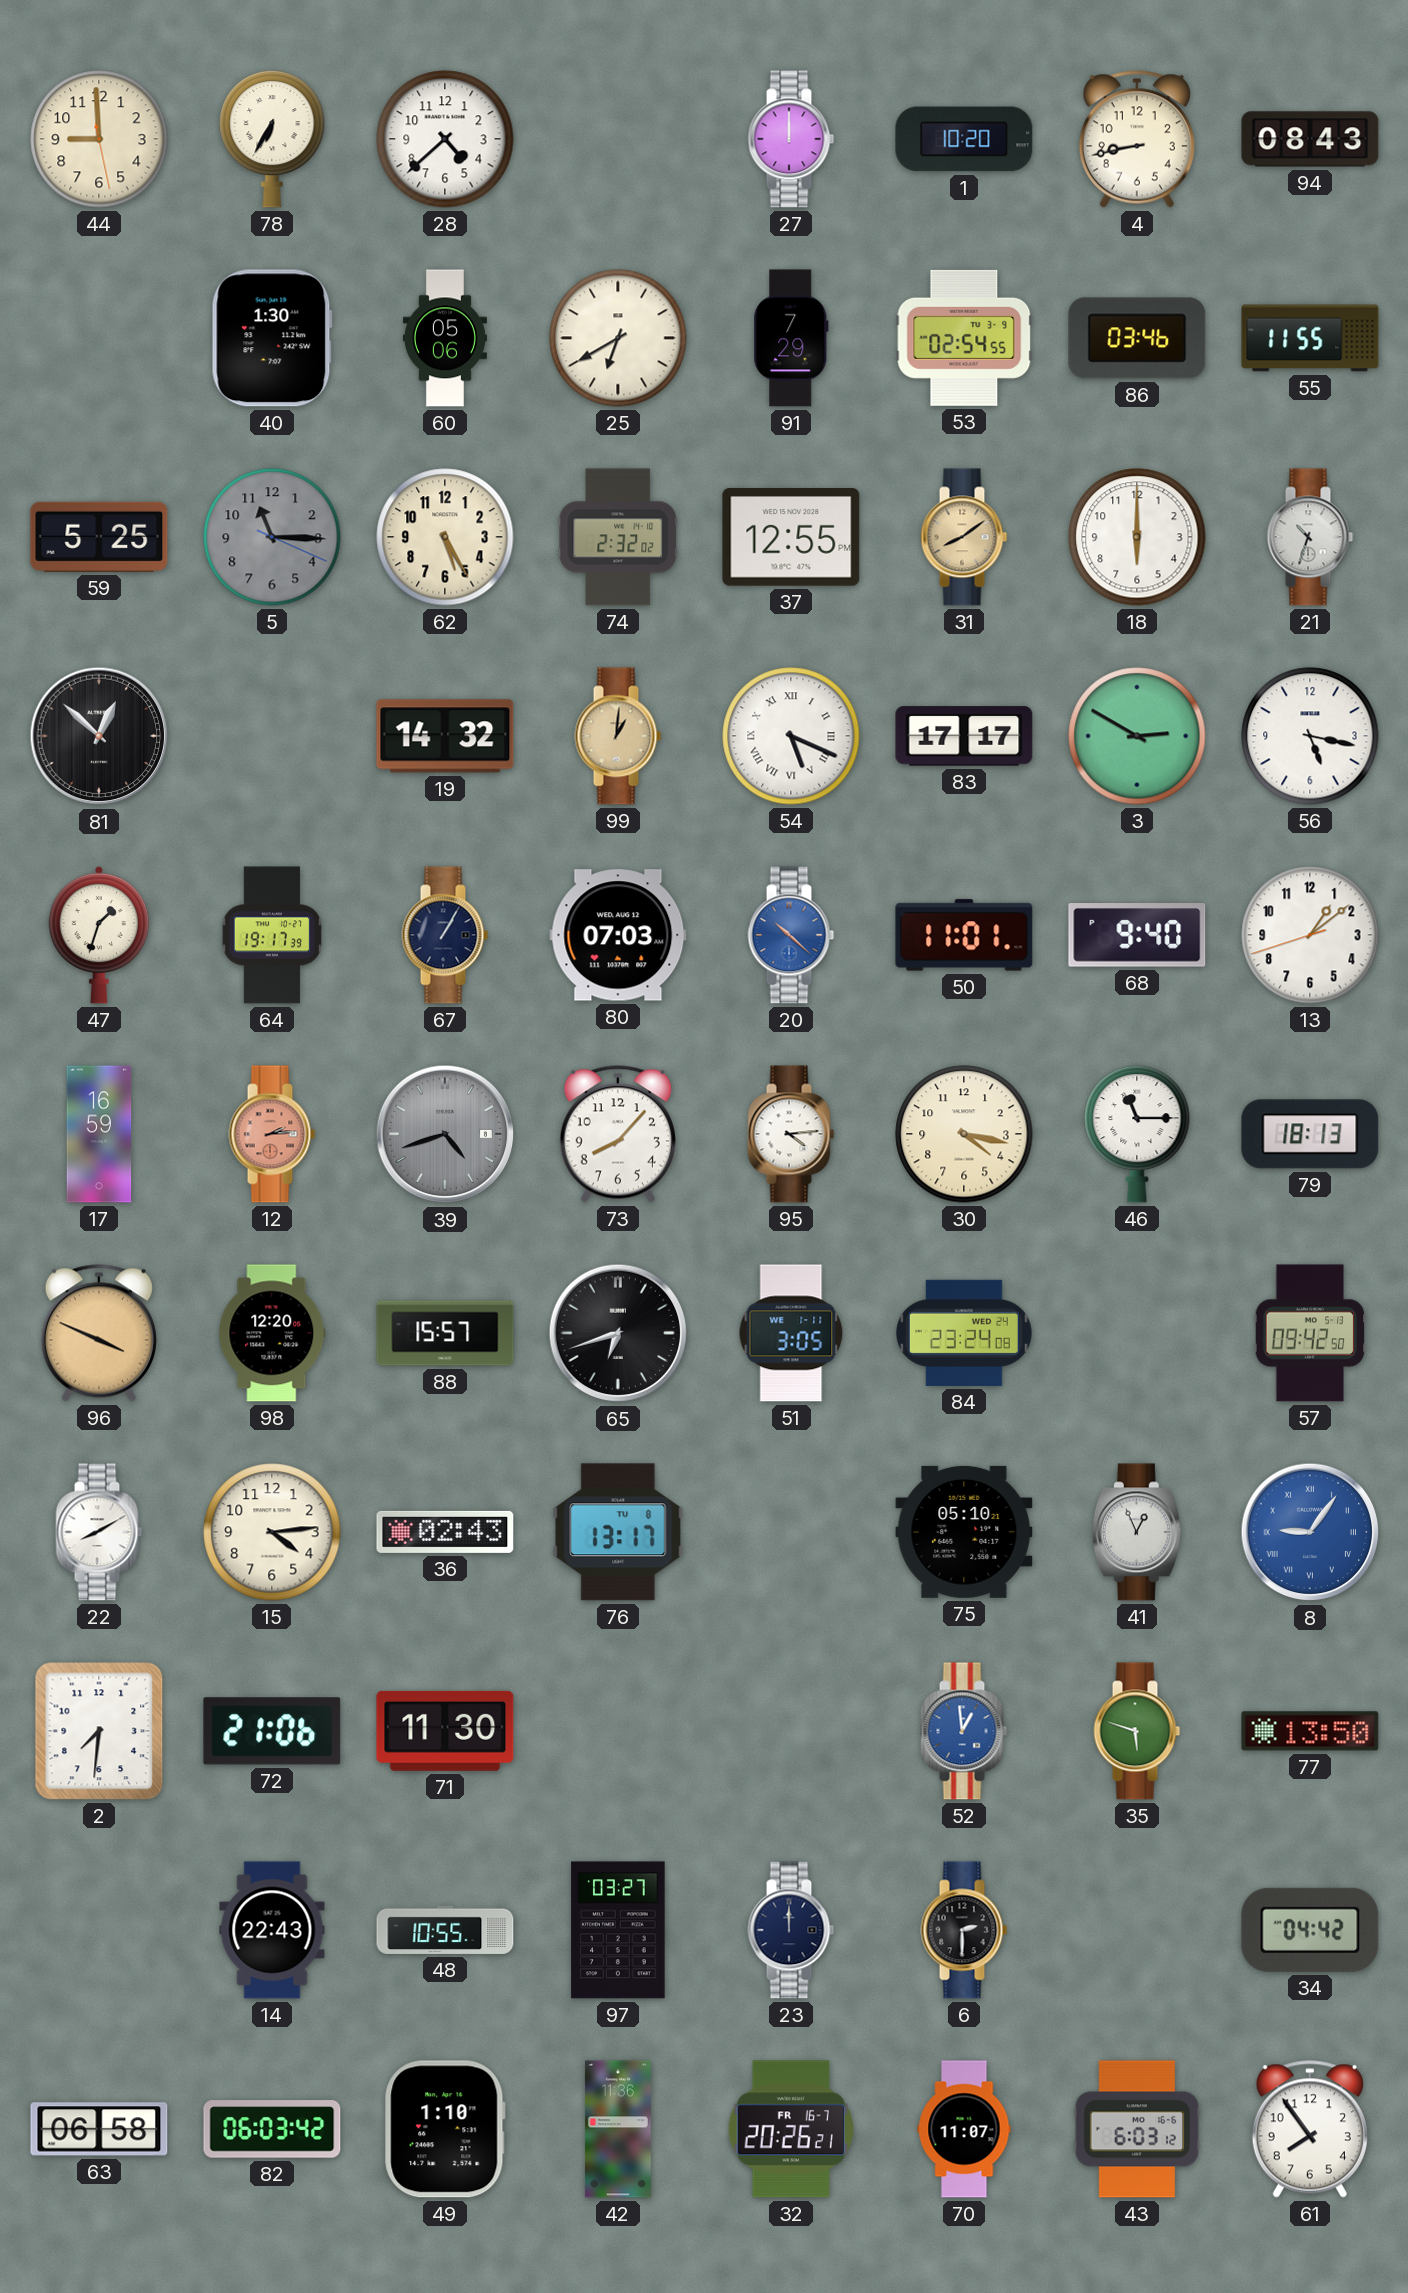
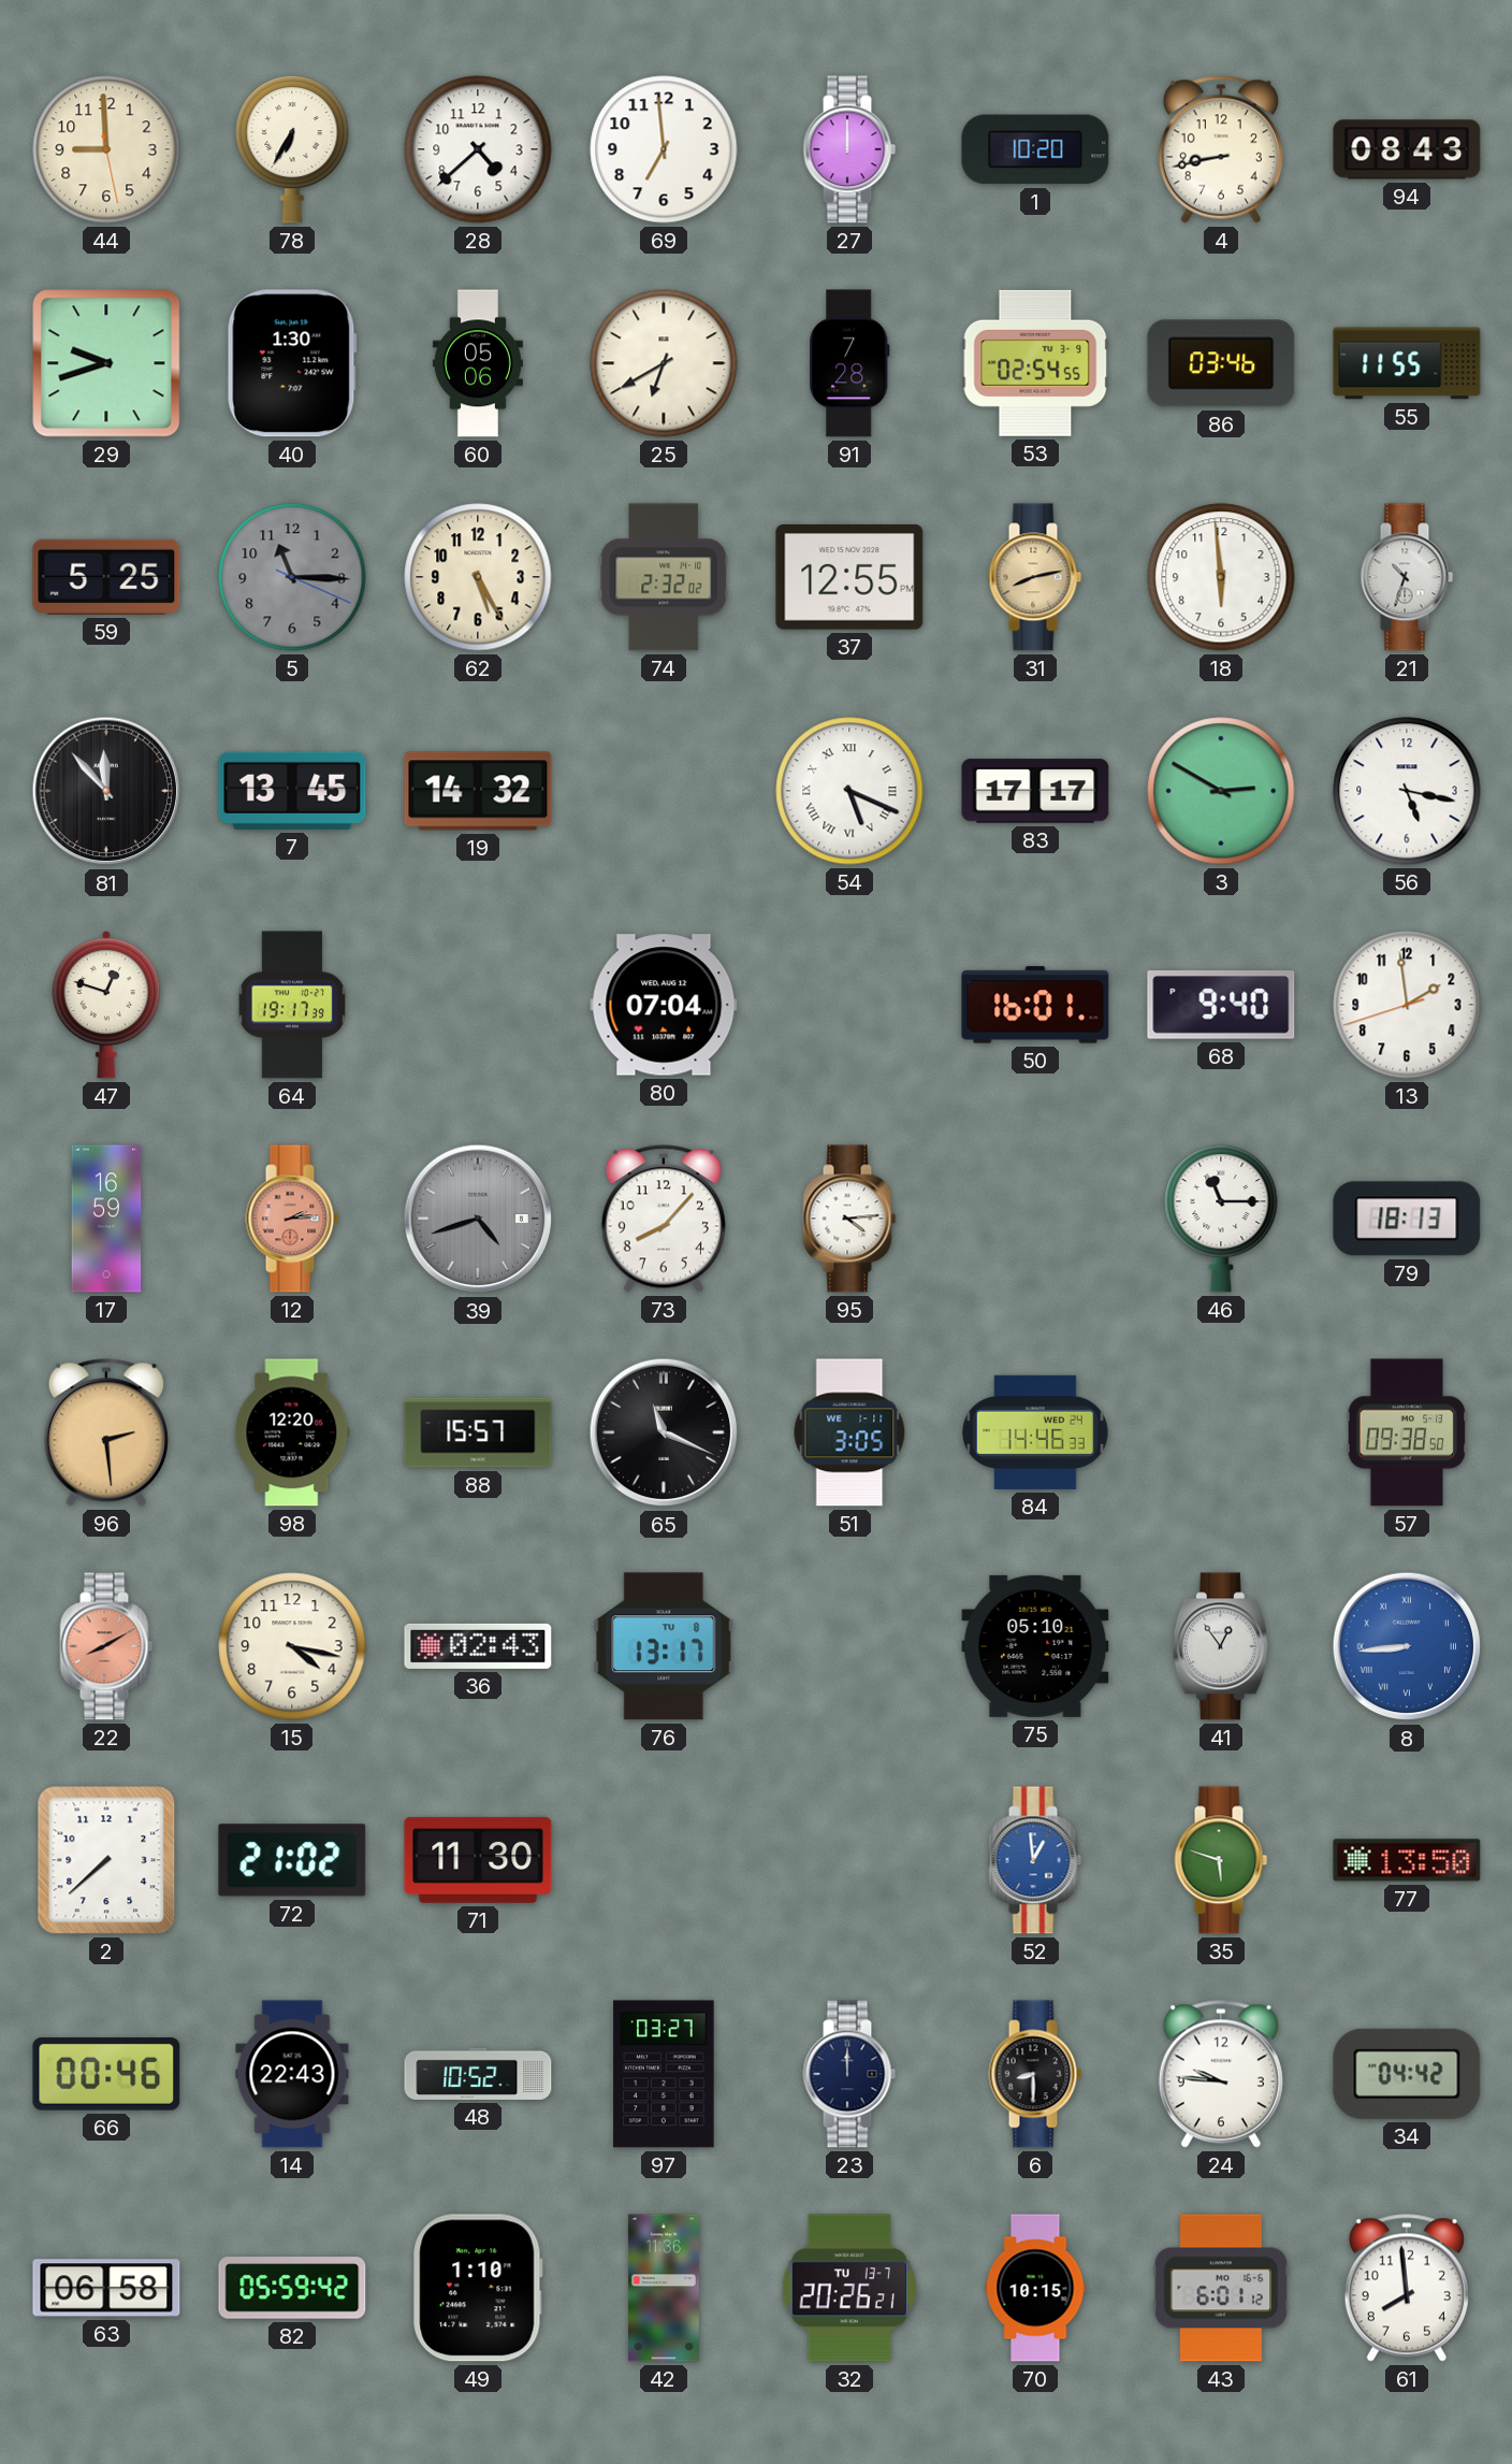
69: none -> 6:59 (664, 149)
29: none -> 9:42 (106, 363)
91: 7:29 -> 7:28 (849, 363)
31: 8:09 -> 8:13 (1035, 577)
18: 6:00 -> 5:59 (1221, 577)
81: 12:52 -> 11:53 (106, 791)
7: none -> 13:45 (292, 791)
99: 1:01 -> none (618, 736)
47: 1:33 -> 12:48 (106, 1005)
67: 1:05 -> none (445, 935)
80: 07:03 -> 07:04 (664, 1005)
20: 10:22 -> none (791, 935)
50: 11:01 -> 16:01 (1035, 1005)
13: 1:08 -> 1:58 (1407, 1005)
30: 4:17 -> none (964, 1134)
96: 3:49 -> 2:29 (106, 1432)
65: 6:42 -> 11:19 (664, 1432)
84: 23:24 -> 14:46 (1035, 1432)
57: 09:42 -> 09:38 (1407, 1432)
22 dial: white -> salmon (106, 1646)
15: 4:14 -> 4:17 (292, 1646)
41: 12:56 -> 12:54 (1221, 1646)
8: 9:06 -> 8:44 (1407, 1646)
2: 7:31 -> 7:38 (106, 1860)
72: 21:06 -> 21:02 (292, 1860)
66: none -> 00:46 (106, 2074)
48: 10:55 -> 10:52 (478, 2074)
6: 2:30 -> 8:30 (1035, 2074)
24: none -> 9:46 (1221, 2074)
82: 06:03 -> 05:59 (292, 2288)
32 date: FR 16-7 -> TU 13-7 (849, 2288)
70: 11:07 -> 10:15 (1035, 2288)
43: 6:03 -> 6:01 (1221, 2288)
61: 7:54 -> 7:59 (1407, 2288)
